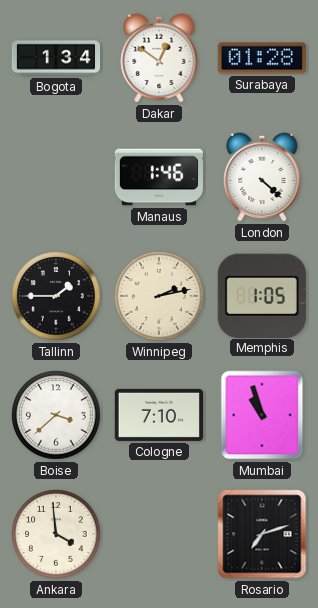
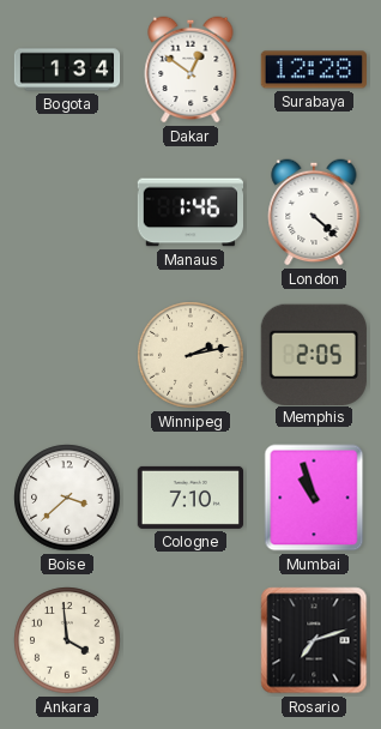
Surabaya: 01:28 -> 12:28 (314, 70)
Tallinn: 1:45 -> none (56, 296)
Memphis: 1:05 -> 2:05 (314, 354)
